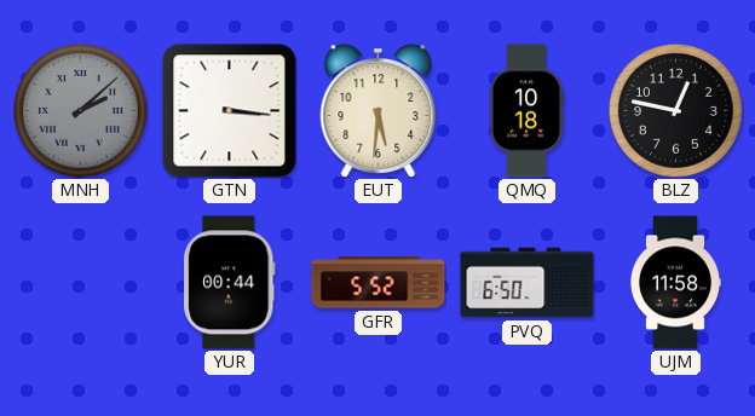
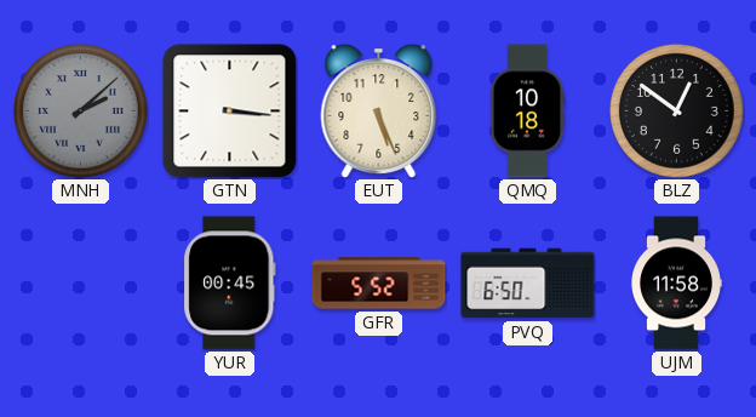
EUT: 5:31 -> 5:26 (379, 112)
BLZ: 12:47 -> 12:51 (677, 112)
YUR: 00:44 -> 00:45 (230, 284)
